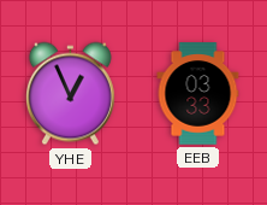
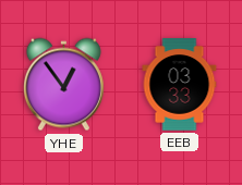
YHE: 12:56 -> 12:54 (63, 85)
